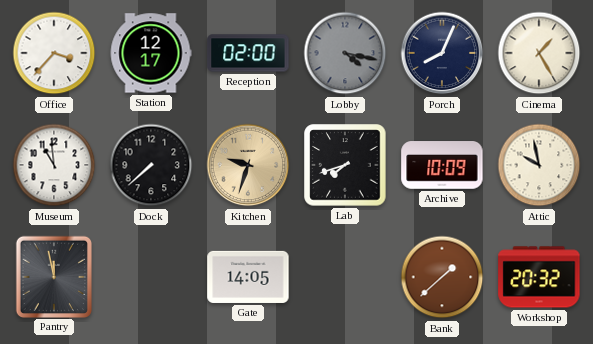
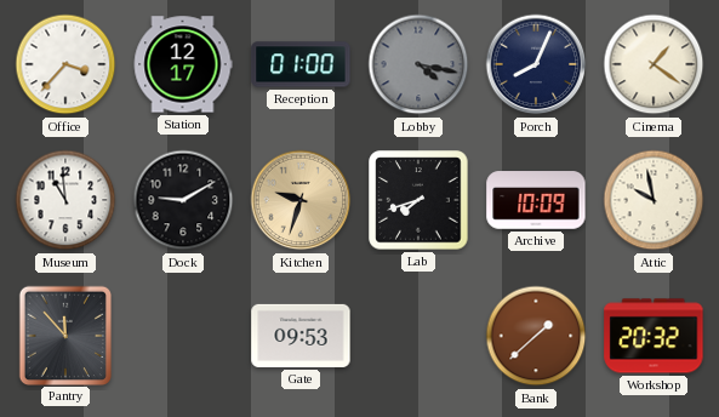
Reception: 02:00 -> 01:00 (301, 64)
Cinema: 1:25 -> 1:21 (654, 64)
Dock: 7:38 -> 9:10 (183, 200)
Pantry: 11:58 -> 11:53 (64, 335)
Gate: 14:05 -> 09:53 (301, 336)
